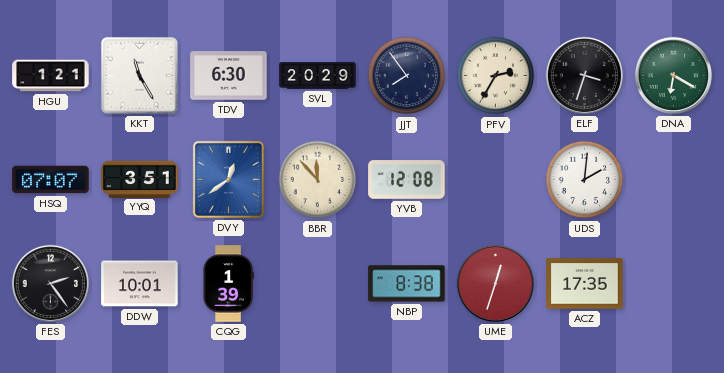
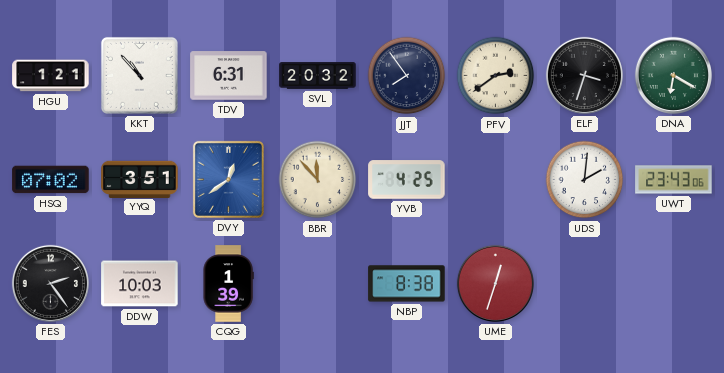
KKT: 11:25 -> 10:53 (139, 75)
TDV: 6:30 -> 6:31 (229, 76)
SVL: 20:29 -> 20:32 (318, 76)
PFV: 2:35 -> 2:39 (496, 76)
HSQ: 07:07 -> 07:02 (51, 180)
YVB: 12:08 -> 4:25 (407, 180)
UWT: none -> 23:43 (674, 180)
DDW: 10:01 -> 10:03 (140, 284)
ACZ: 17:35 -> none (585, 284)
